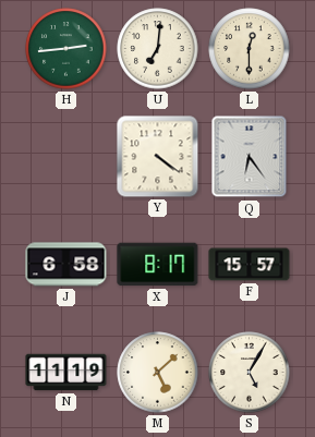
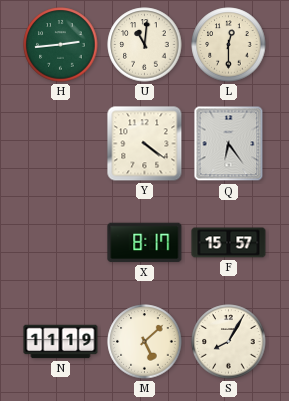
U: 7:01 -> 11:01 (145, 45)
J: 6:58 -> none (66, 265)
S: 5:05 -> 8:05 (229, 342)
